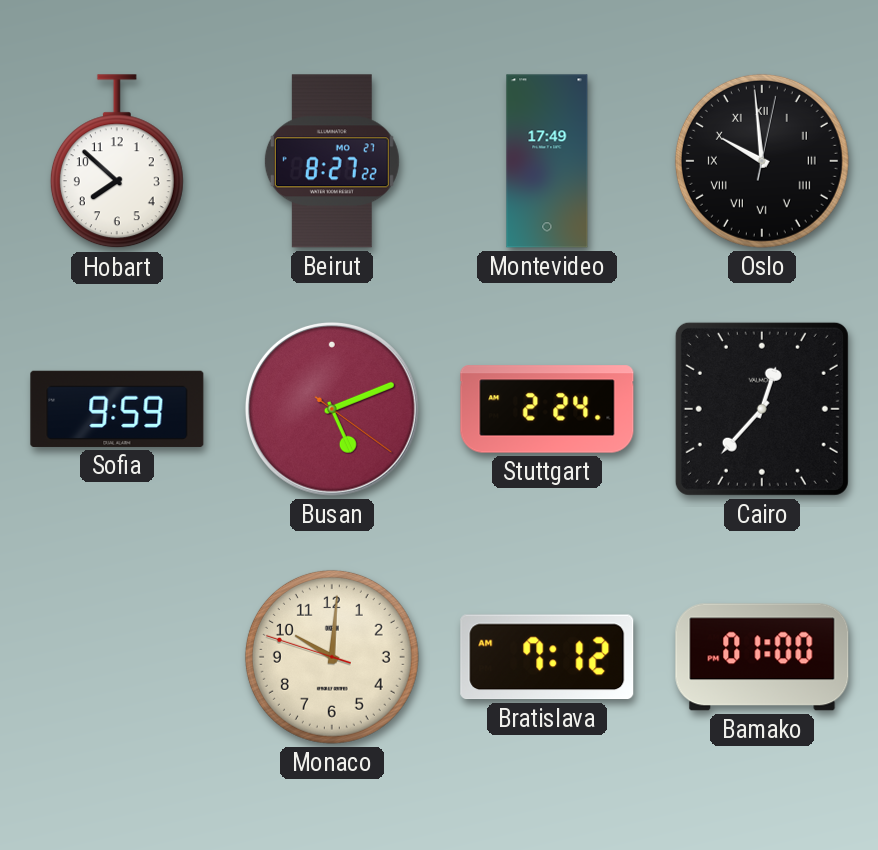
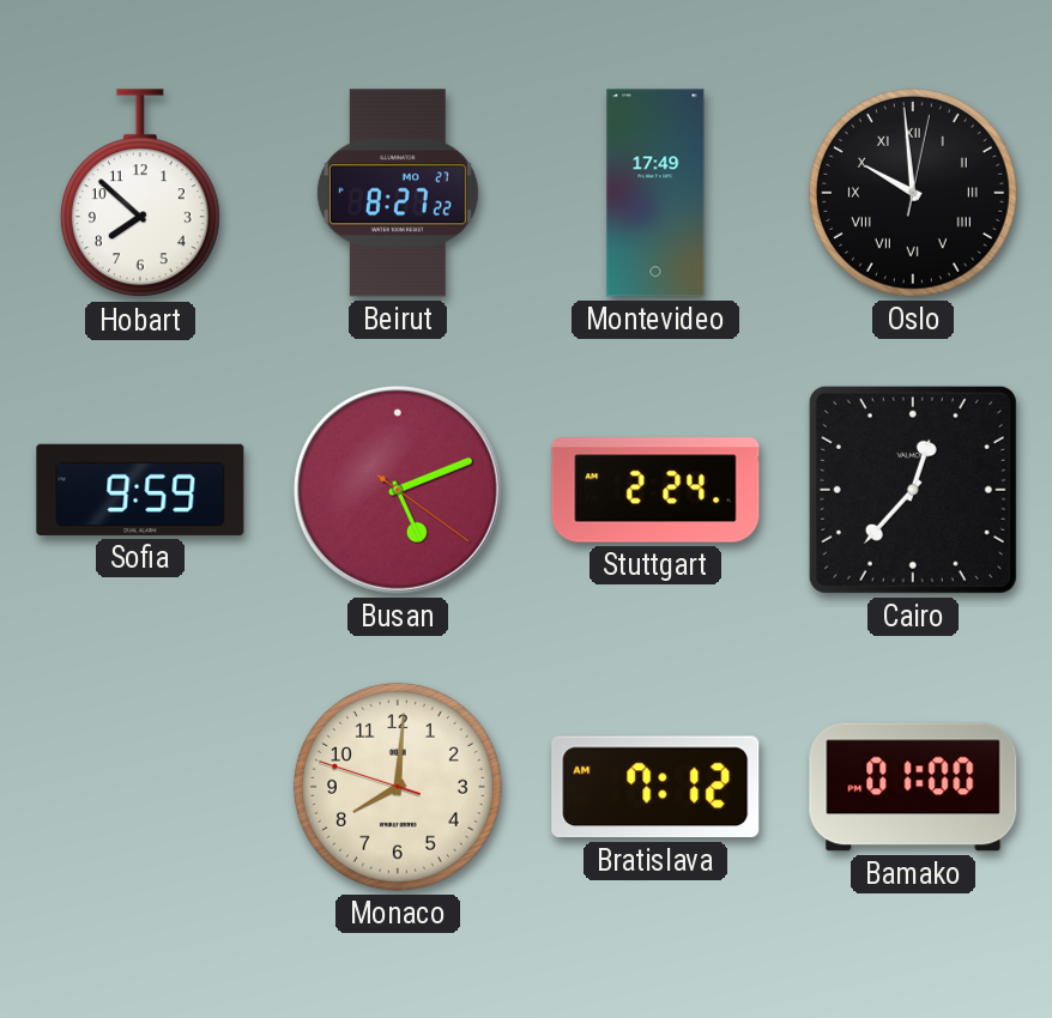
Monaco: 10:00 -> 8:00 (398, 787)
